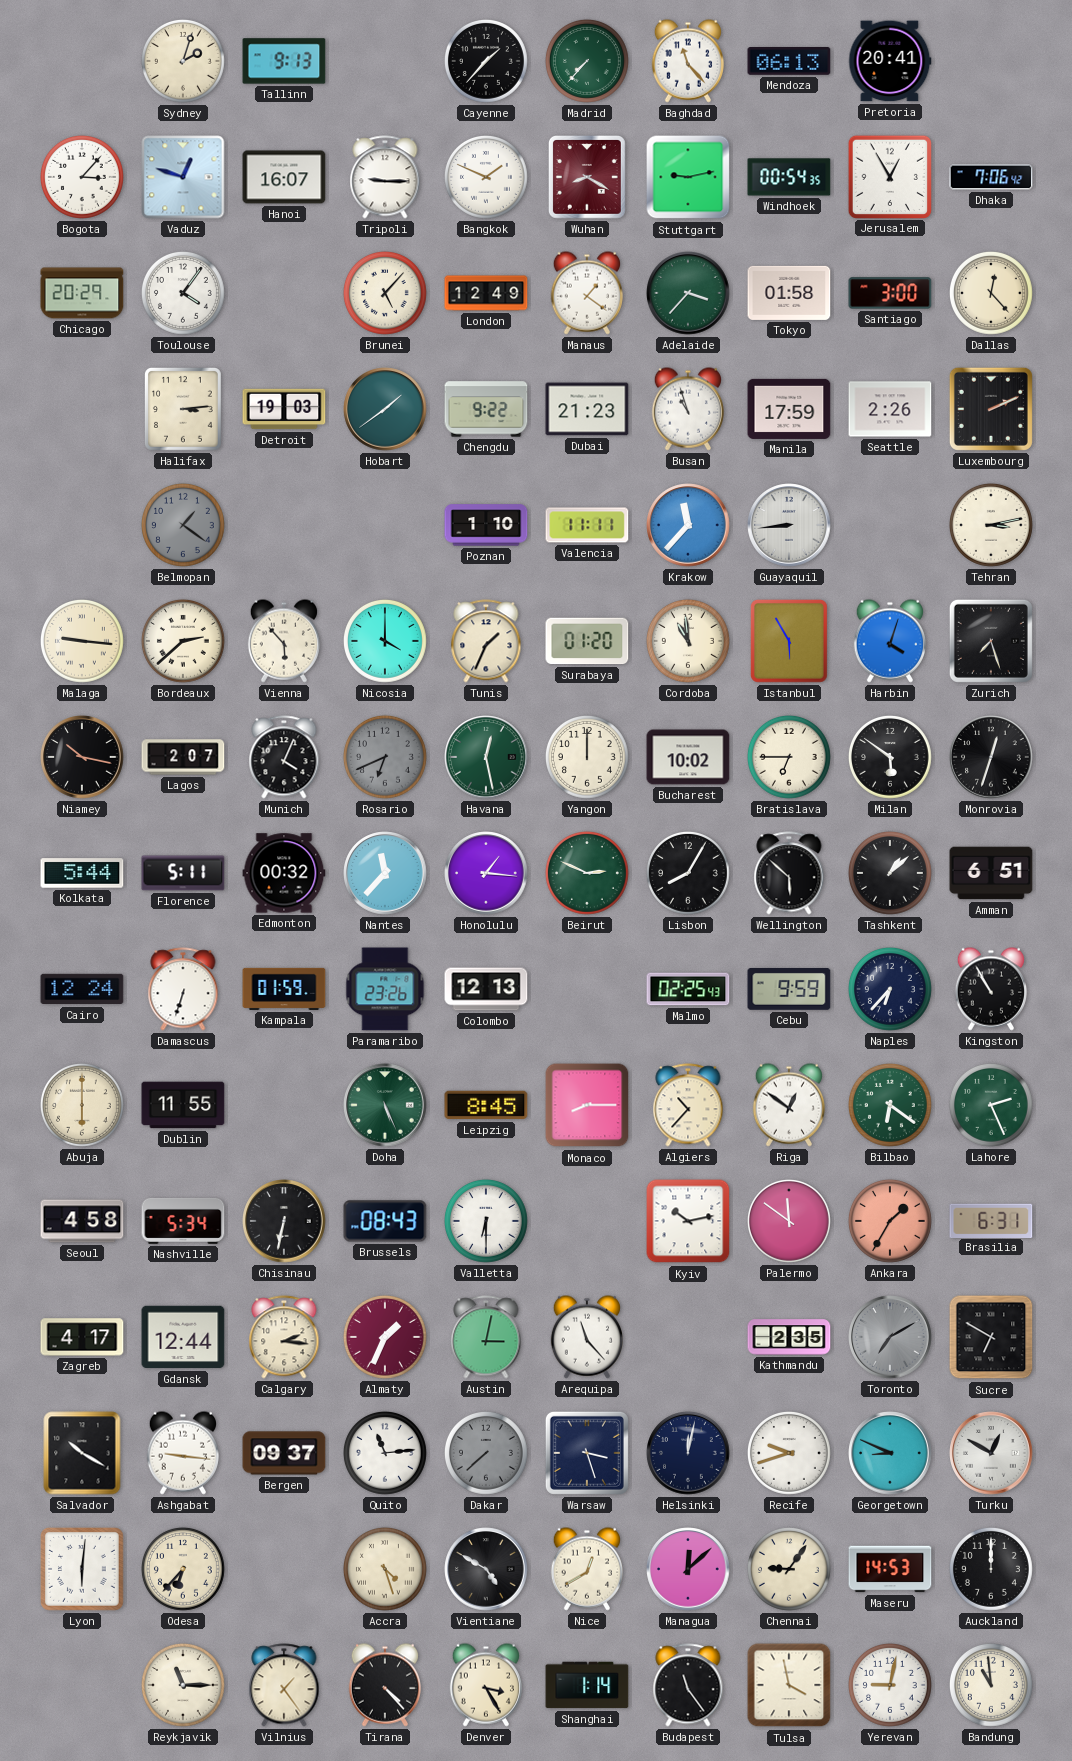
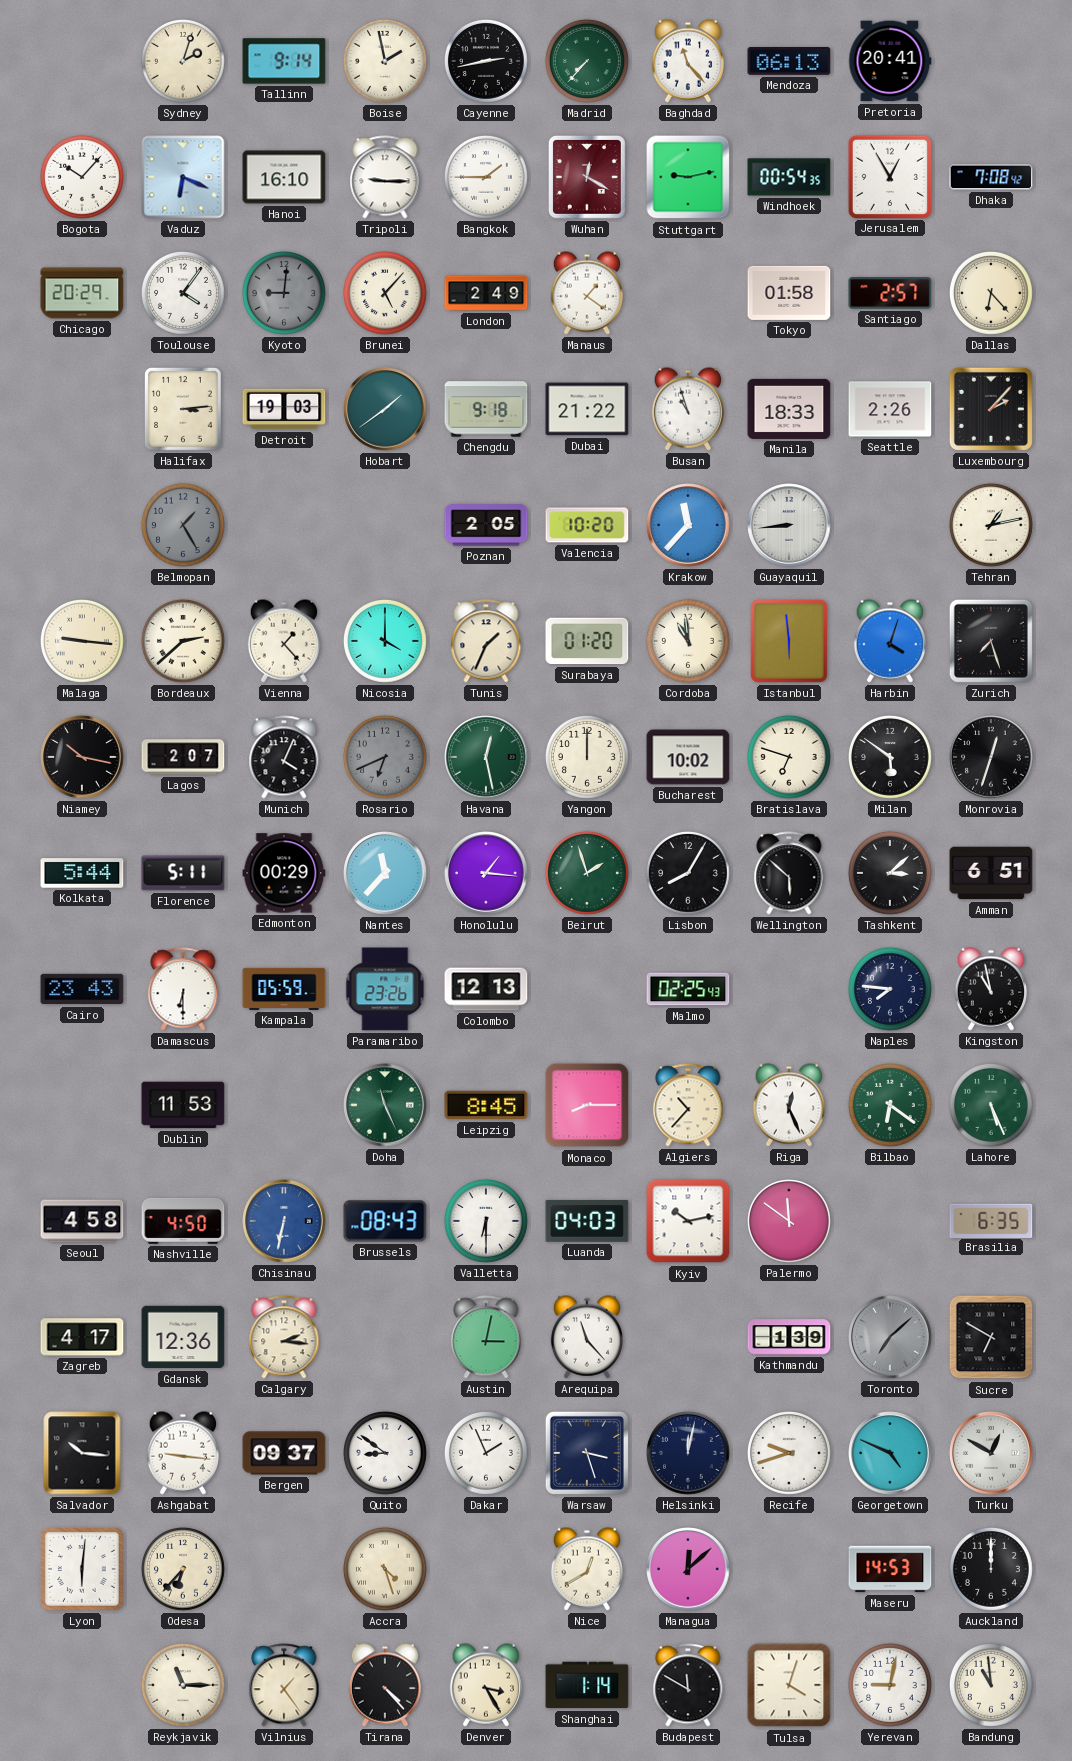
Tallinn: 9:13 -> 9:14 (284, 61)
Boise: none -> 1:58 (386, 61)
Cayenne: 1:37 -> 2:43 (487, 61)
Bogota: 3:07 -> 10:07 (83, 177)
Vaduz: 12:48 -> 6:19 (183, 177)
Hanoi: 16:07 -> 16:10 (284, 177)
Bangkok: 1:49 -> 1:45 (487, 177)
Wuhan: 8:20 -> 12:20 (587, 178)
Dhaka: 7:06 -> 7:08 (991, 177)
Kyoto: none -> 9:01 (285, 293)
London: 12:49 -> 2:49 (486, 293)
Adelaide: 3:37 -> none (688, 293)
Santiago: 3:00 -> 2:57 (890, 293)
Dallas: 12:23 -> 6:23 (992, 293)
Chengdu: 9:22 -> 9:18 (486, 409)
Dubai: 21:23 -> 21:22 (587, 409)
Manila: 17:59 -> 18:33 (789, 409)
Luxembourg: 2:11 -> 2:07 (991, 409)
Belmopan: 1:21 -> 1:25 (184, 525)
Poznan: 1:10 -> 2:05 (486, 525)
Valencia: 11:11 -> 10:20 (587, 525)
Tehran: 3:13 -> 1:13 (992, 525)
Vienna: 5:53 -> 1:23 (283, 641)
Istanbul: 5:55 -> 5:59 (789, 642)
Bratislava: 6:45 -> 6:48 (790, 757)
Edmonton: 00:32 -> 00:29 (284, 873)
Beirut: 2:49 -> 1:57 (588, 873)
Tashkent: 1:08 -> 3:08 (891, 873)
Cairo: 12:24 -> 23:43 (82, 989)
Damascus: 6:33 -> 6:30 (183, 989)
Kampala: 01:59 -> 05:59 (284, 989)
Cebu: 9:59 -> none (789, 990)
Naples: 6:37 -> 7:46 (891, 989)
Kingston: 10:55 -> 10:58 (990, 989)
Abuja: 6:00 -> none (83, 1105)
Dublin: 11:55 -> 11:53 (183, 1105)
Doha: 5:26 -> 11:26 (385, 1105)
Riga: 12:51 -> 12:26 (788, 1105)
Lahore: 2:26 -> 5:26 (992, 1105)
Nashville: 5:34 -> 4:50 (183, 1221)
Chisinau dial: black -> blue (284, 1221)
Luanda: none -> 04:03 (587, 1221)
Ankara: 1:35 -> none (891, 1221)
Brasilia: 6:31 -> 6:35 (991, 1220)
Gdansk: 12:44 -> 12:36 (183, 1337)
Almaty: 1:34 -> none (386, 1337)
Kathmandu: 2:35 -> 1:39 (789, 1337)
Toronto: 7:10 -> 7:08 (890, 1337)
Salvador: 10:20 -> 10:16 (82, 1453)
Quito: 11:14 -> 8:51 (386, 1453)
Dakar: 7:38 -> 1:56 (487, 1453)
Dakar dial: grey -> white (487, 1453)
Georgetown: 8:49 -> 4:49 (890, 1453)
Vientiane: 4:50 -> none (486, 1569)
Chennai: 9:06 -> none (790, 1569)
Budapest: 11:24 -> 11:50 (688, 1685)
Tulsa: 3:58 -> 4:03 (789, 1685)
